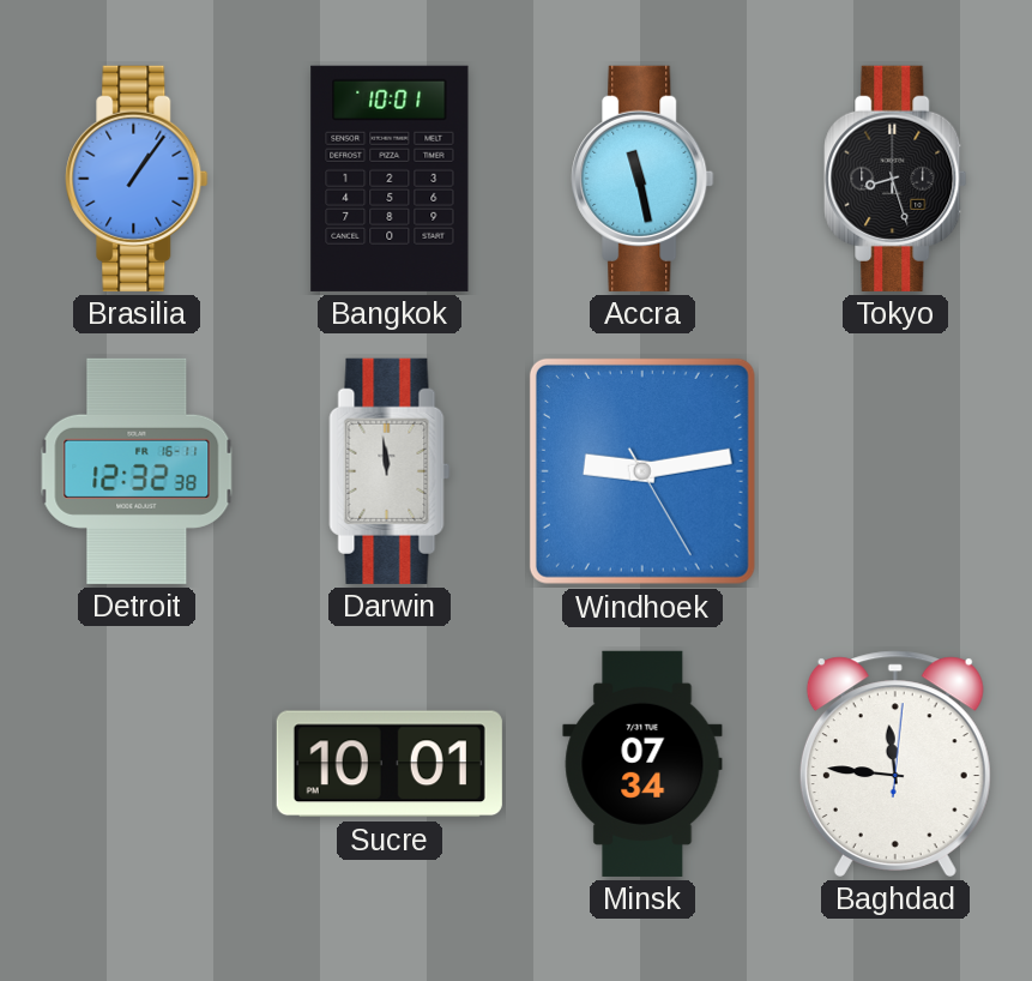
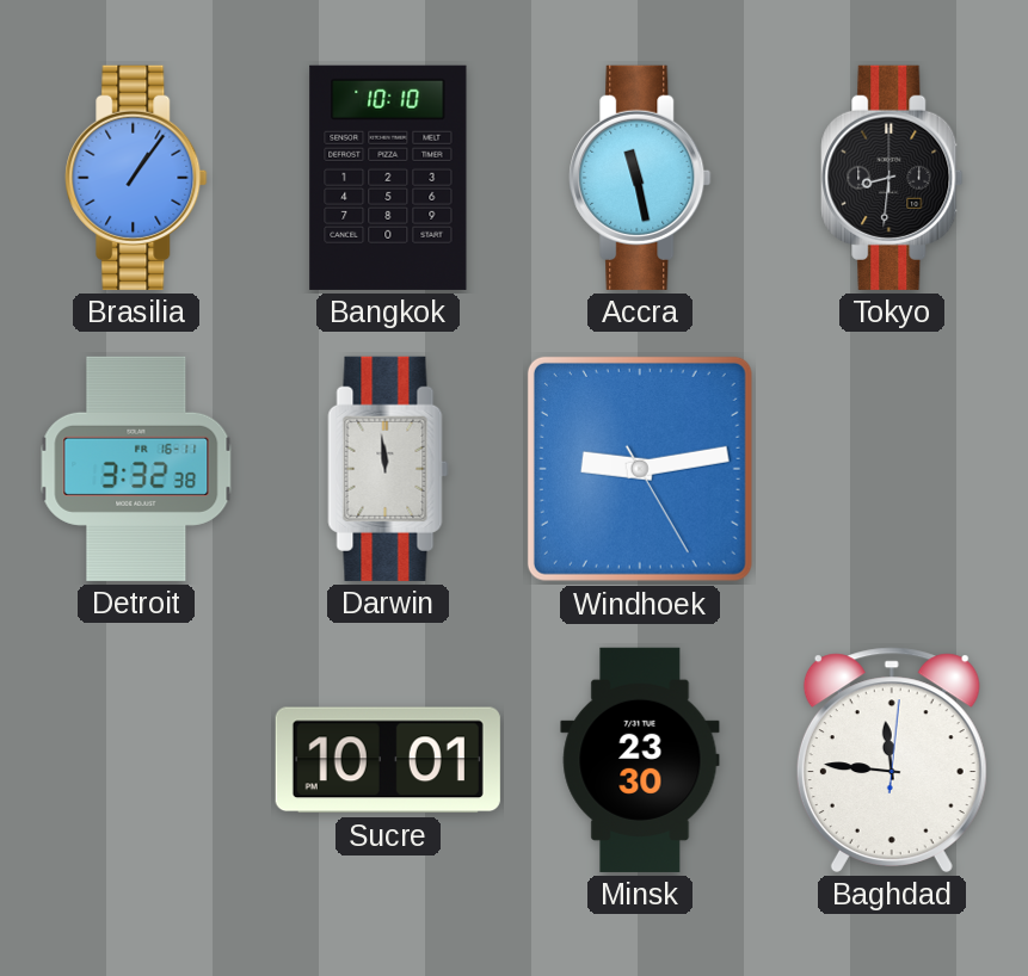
Bangkok: 10:01 -> 10:10 (388, 178)
Tokyo: 8:27 -> 8:31 (892, 178)
Detroit: 12:32 -> 3:32 (136, 469)
Minsk: 07:34 -> 23:30 (640, 760)
